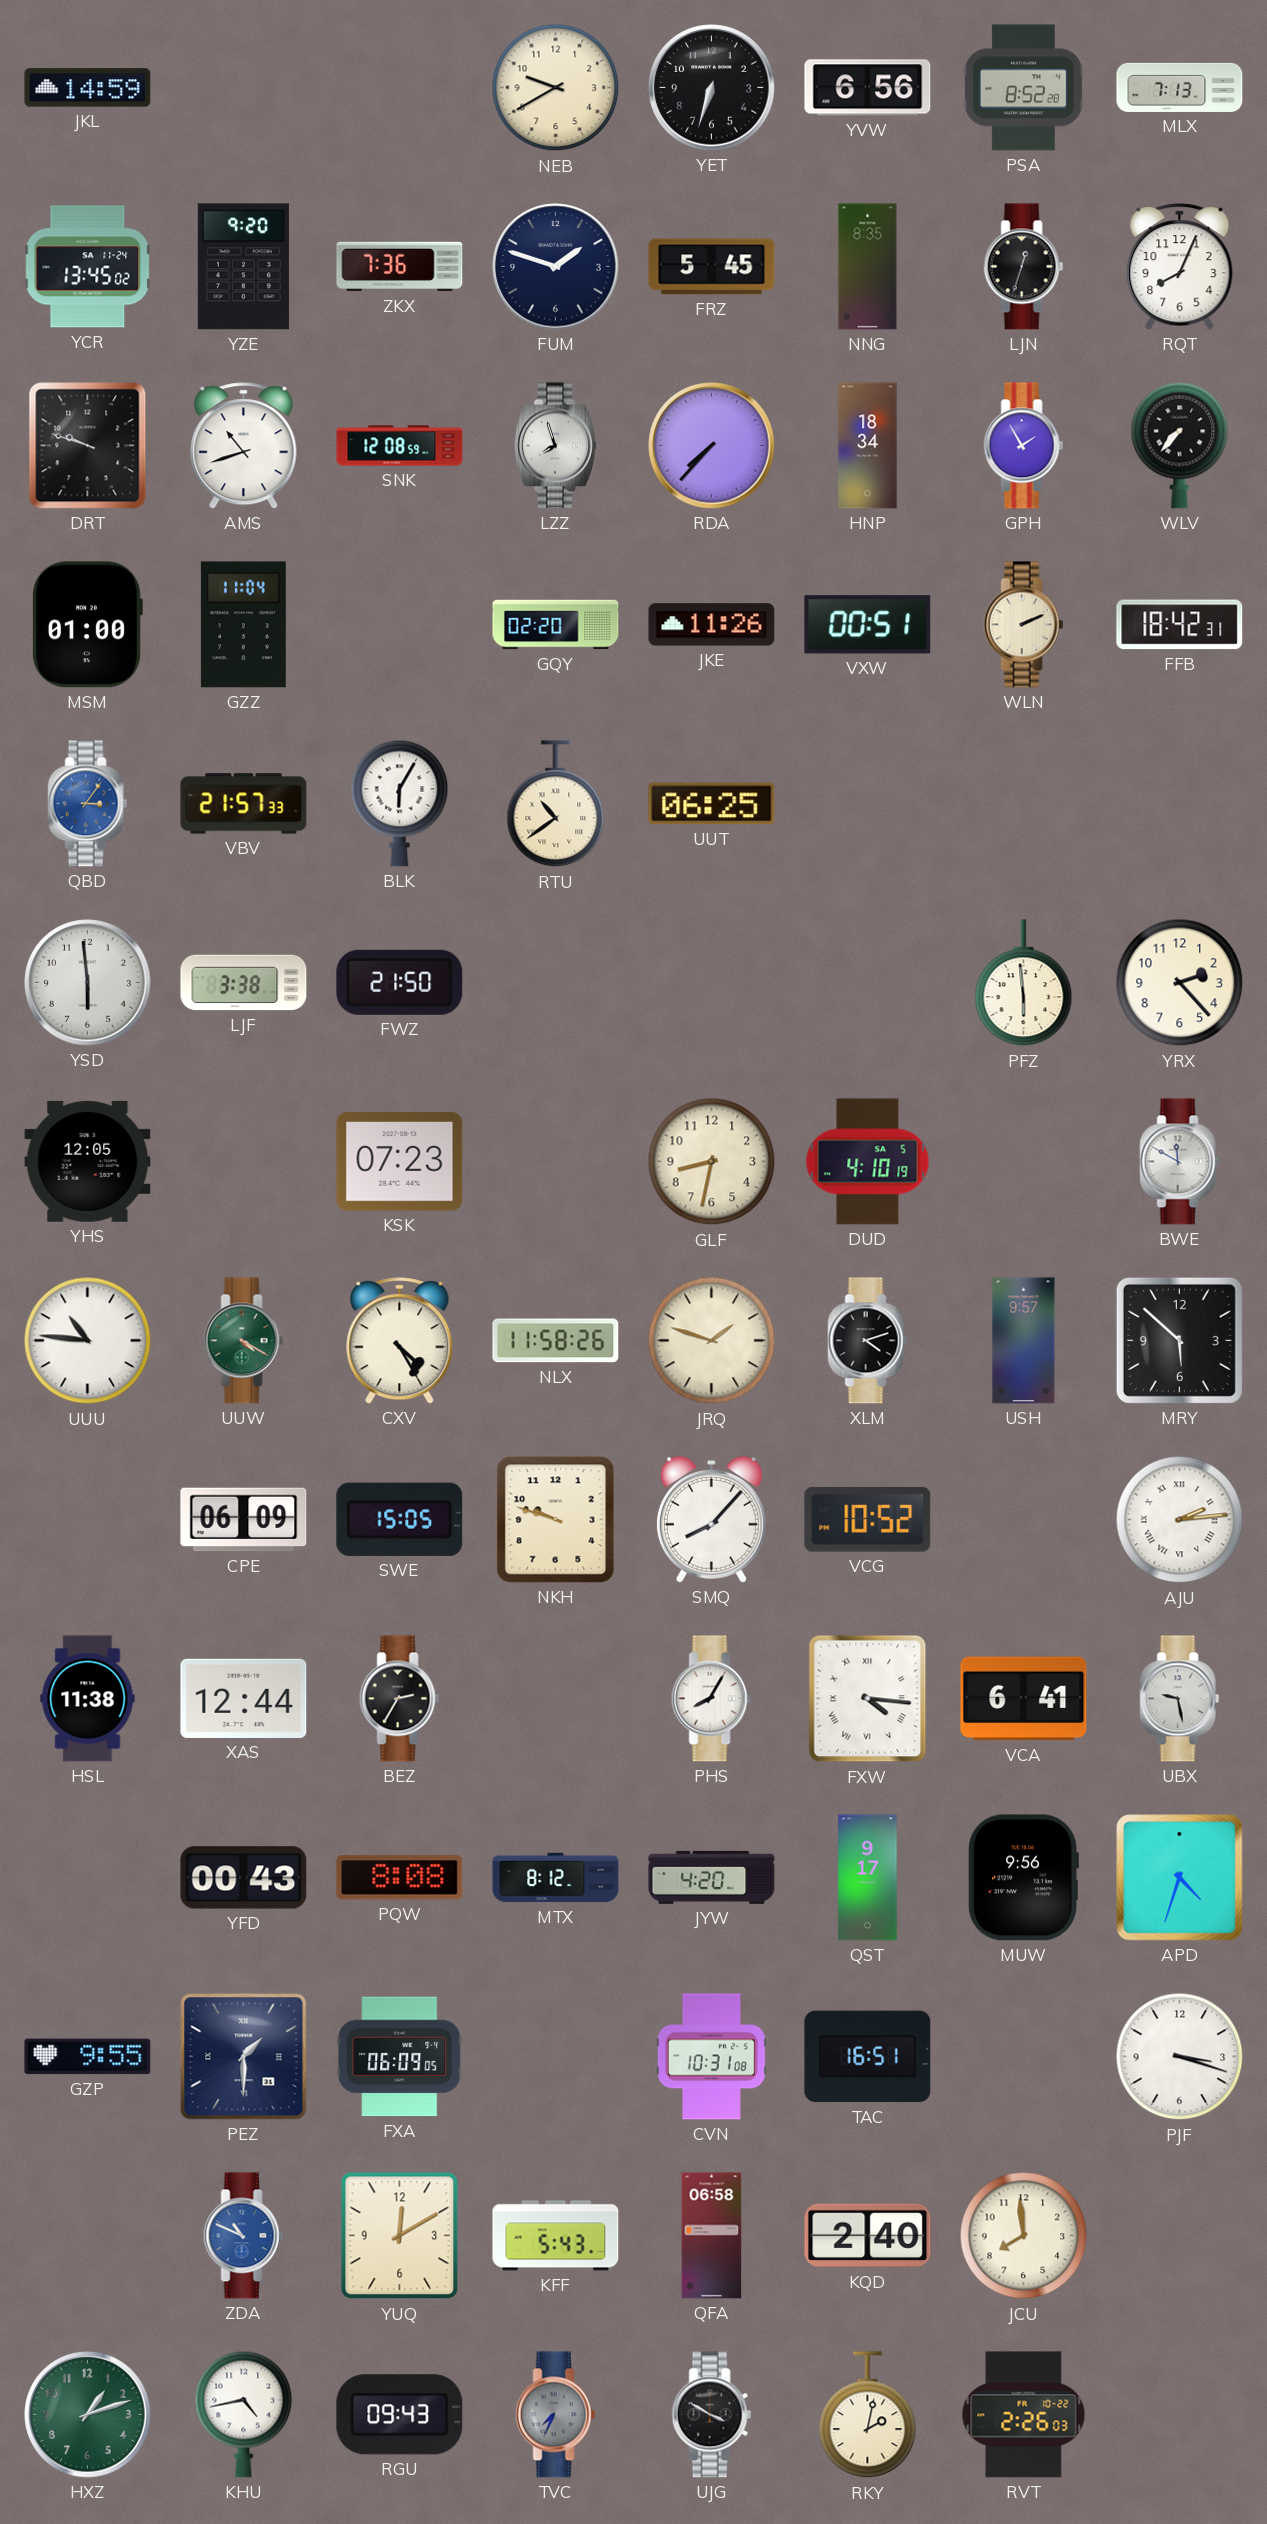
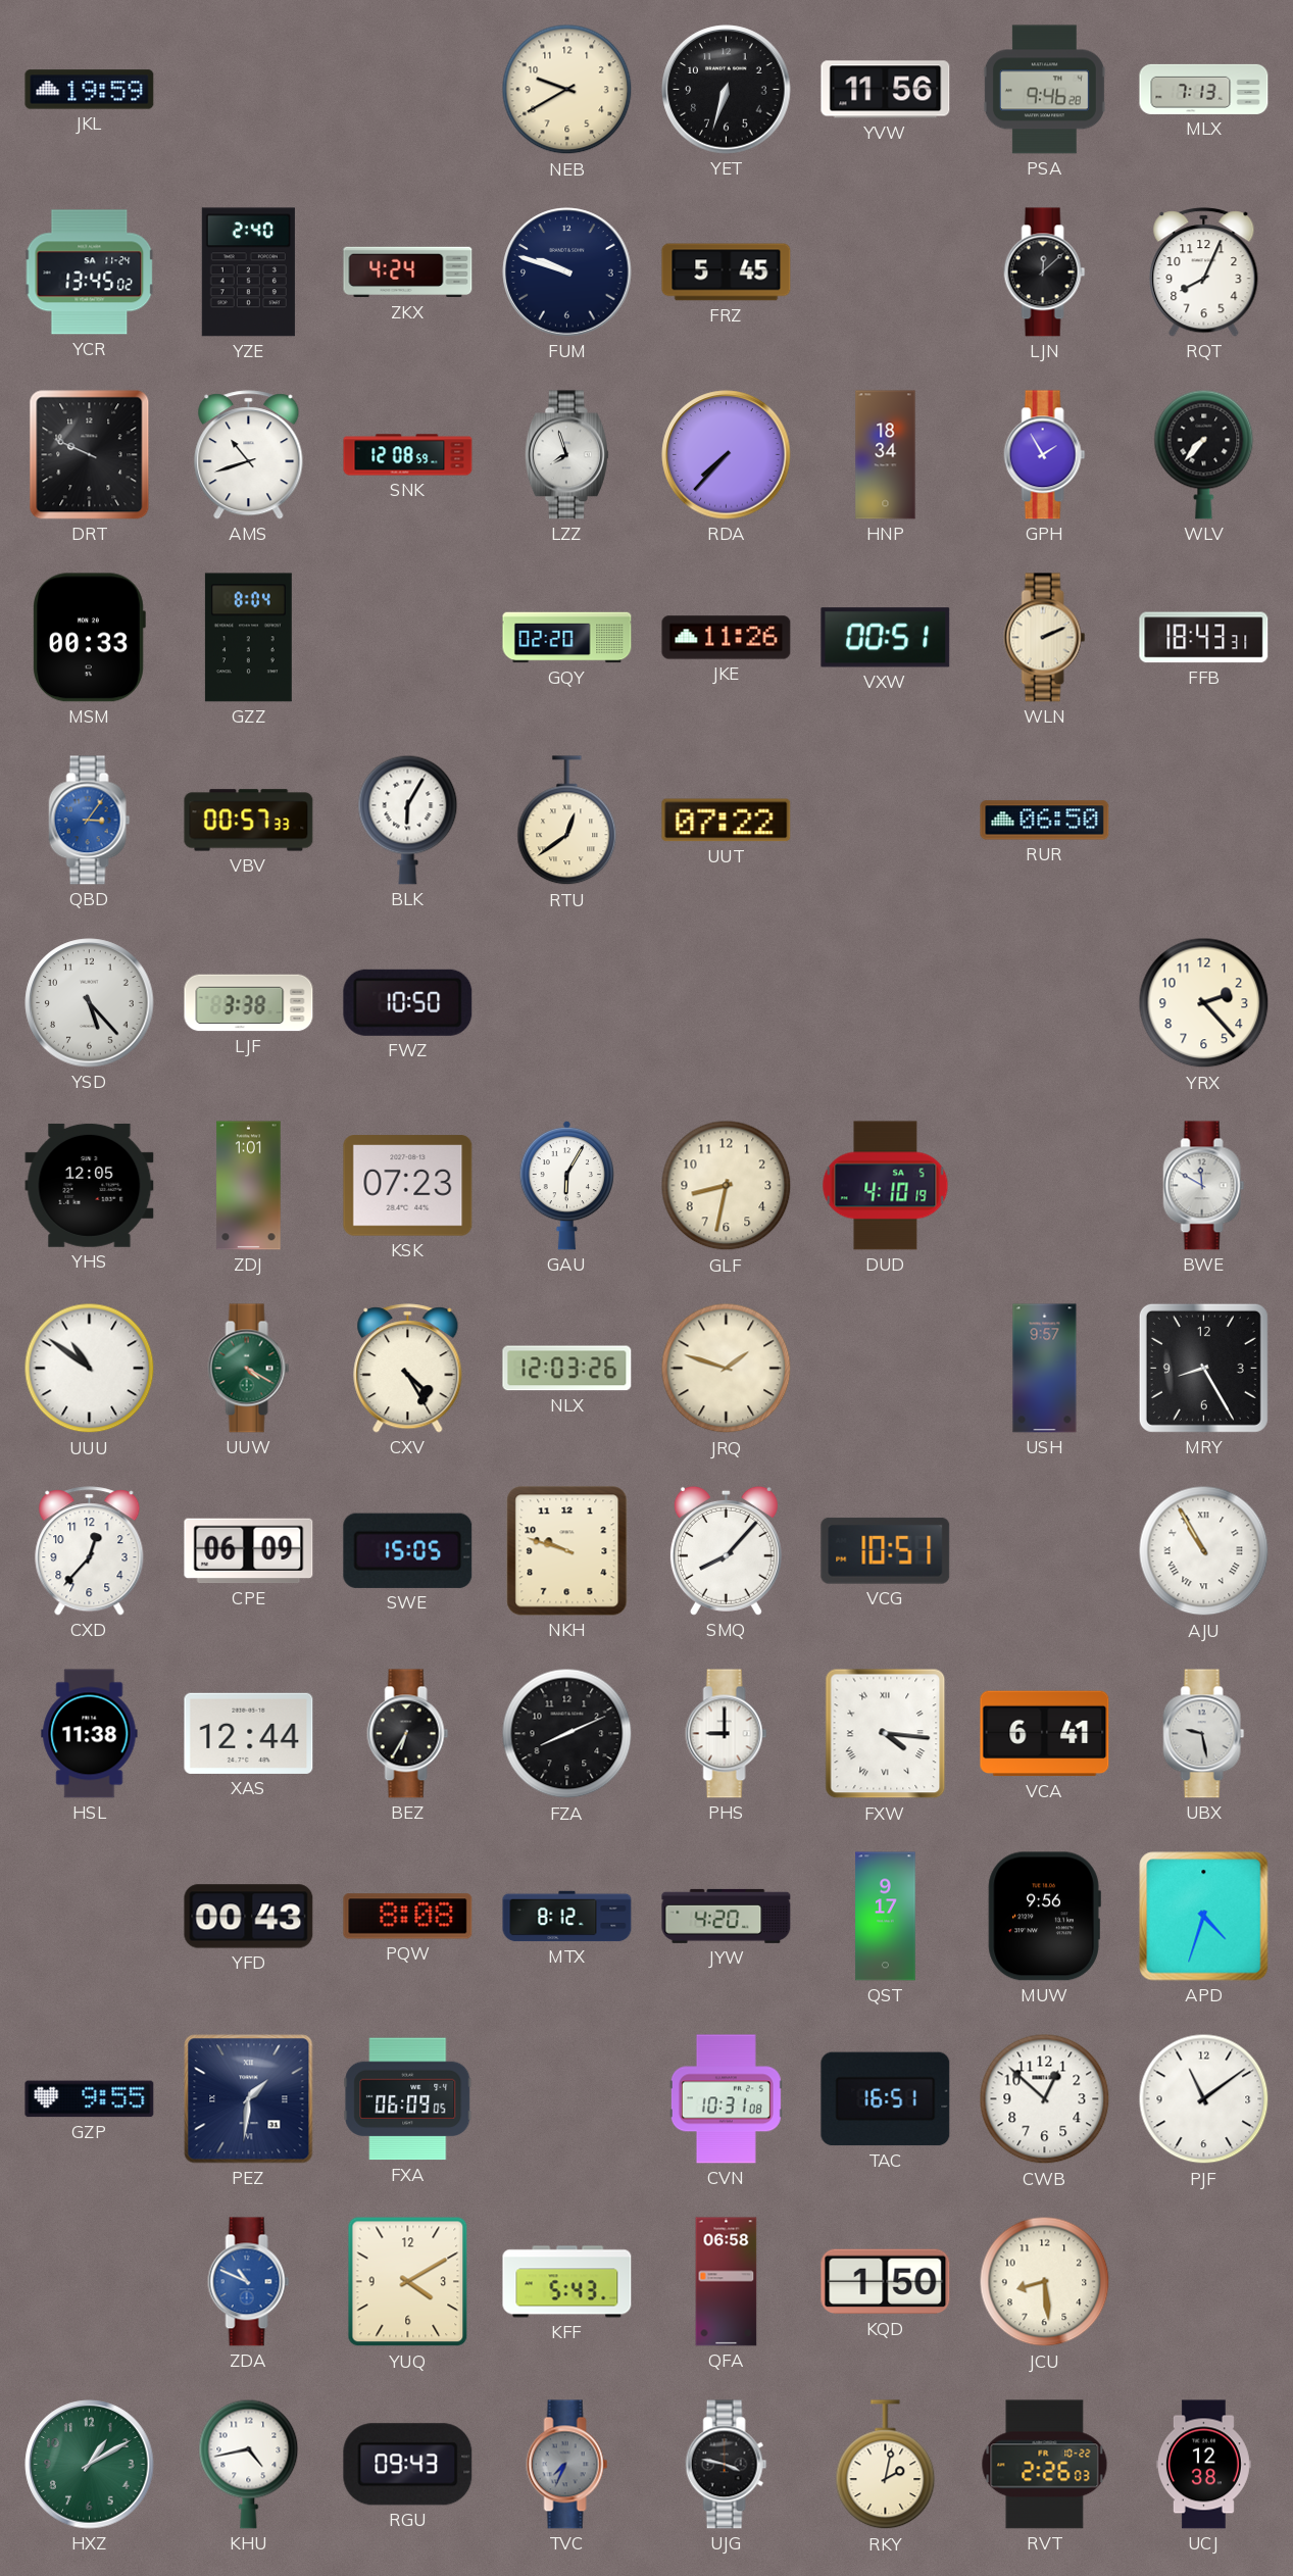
JKL: 14:59 -> 19:59 (90, 90)
YVW: 6:56 -> 11:56 (886, 90)
PSA: 8:52 -> 9:46 (1044, 90)
YZE: 9:20 -> 2:40 (248, 273)
ZKX: 7:36 -> 4:24 (408, 273)
FUM: 1:48 -> 9:48 (567, 273)
NNG: 8:35 -> none (868, 267)
LJN: 12:33 -> 12:08 (1045, 273)
DRT: 9:48 -> 9:49 (90, 455)
MSM: 01:00 -> 00:33 (89, 638)
GZZ: 11:04 -> 8:04 (248, 638)
FFB: 18:42 -> 18:43 (1204, 638)
VBV: 21:57 -> 00:57 (249, 821)
RTU: 10:39 -> 12:39 (567, 821)
UUT: 06:25 -> 07:22 (727, 821)
RUR: none -> 06:50 (1045, 821)
YSD: 5:59 -> 5:23 (90, 1003)
FWZ: 21:50 -> 10:50 (408, 1002)
PFZ: 5:59 -> none (1024, 983)
ZDJ: none -> 1:01 (249, 1186)
GAU: none -> 6:05 (566, 1185)
UUU: 10:46 -> 10:51 (90, 1369)
NLX: 11:58 -> 12:03 (567, 1369)
XLM: 4:12 -> none (868, 1341)
MRY: 5:52 -> 8:25 (1203, 1368)
CXD: none -> 12:37 (90, 1551)
VCG: 10:52 -> 10:51 (886, 1550)
AJU: 2:14 -> 10:55 (1204, 1551)
BEZ: 2:35 -> 6:35 (408, 1734)
FZA: none -> 8:11 (567, 1734)
PHS: 8:05 -> 9:00 (727, 1734)
PEZ: 1:30 -> 1:31 (249, 2099)
CWB: none -> 12:52 (1045, 2099)
PJF: 3:18 -> 11:09 (1204, 2099)
YUQ: 12:10 -> 4:10 (408, 2282)
KQD: 2:40 -> 1:50 (886, 2282)
JCU: 7:59 -> 8:29 (1045, 2282)
HXZ: 1:12 -> 1:10 (90, 2465)
UJG: 3:50 -> 3:47 (727, 2465)
UCJ: none -> 12:38 (1203, 2465)
